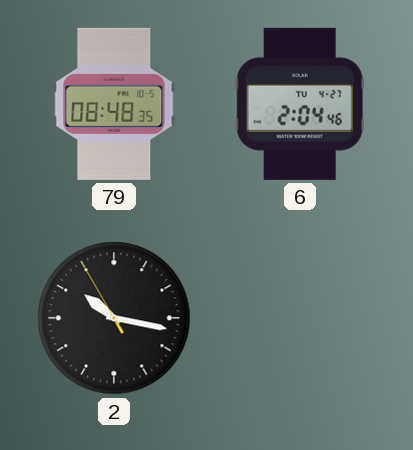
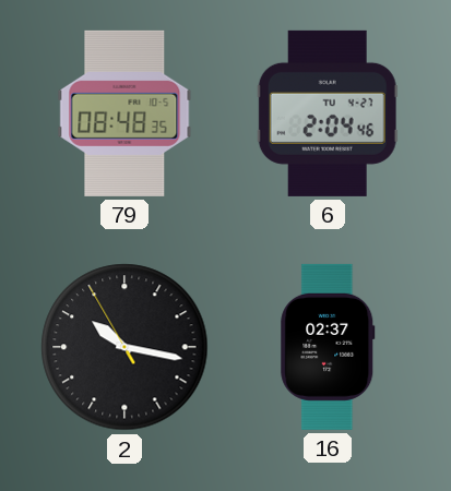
16: none -> 02:37 (328, 347)
